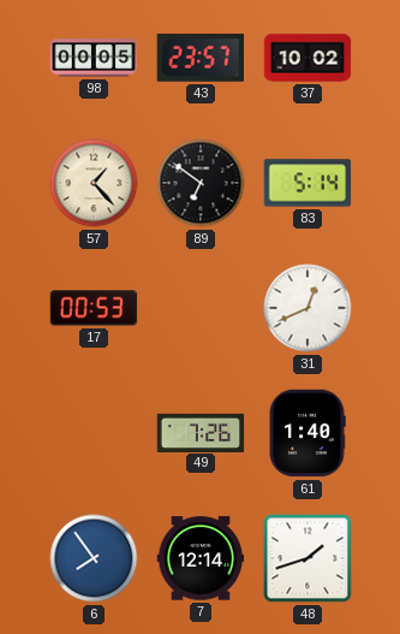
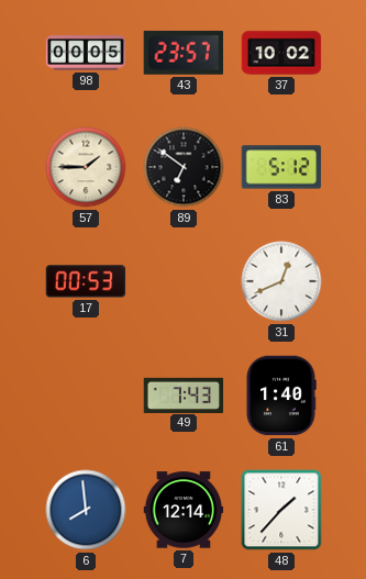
57: 1:23 -> 1:45 (86, 167)
83: 5:14 -> 5:12 (281, 167)
49: 7:26 -> 7:43 (184, 394)
6: 7:54 -> 7:59 (86, 510)
48: 1:42 -> 1:37 (281, 510)
